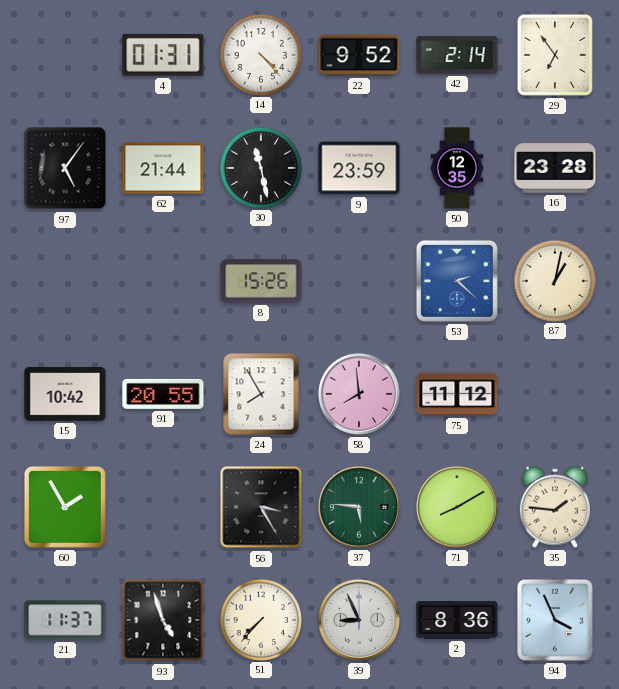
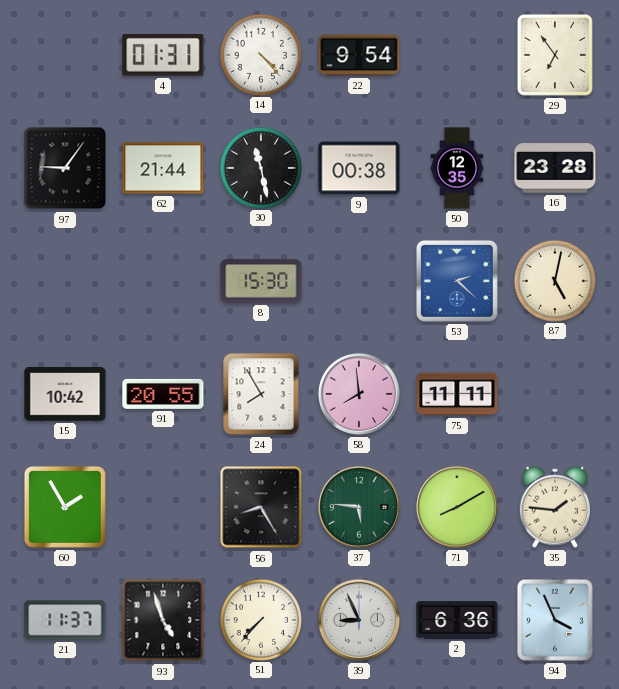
22: 9:52 -> 9:54 (359, 55)
42: 2:14 -> none (457, 55)
97: 5:06 -> 9:06 (65, 168)
9: 23:59 -> 00:38 (359, 168)
8: 15:26 -> 15:30 (261, 281)
87: 1:02 -> 5:02 (554, 280)
75: 11:12 -> 11:11 (457, 394)
56: 3:25 -> 8:25 (261, 507)
2: 8:36 -> 6:36 (457, 620)
